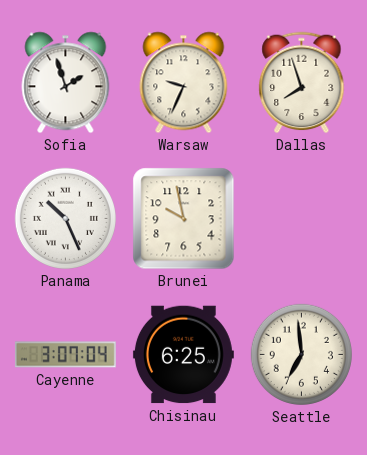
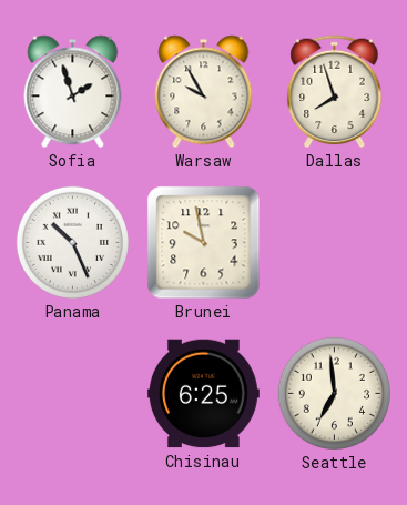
Warsaw: 9:34 -> 9:55 (204, 92)
Cayenne: 3:07 -> none (65, 355)
